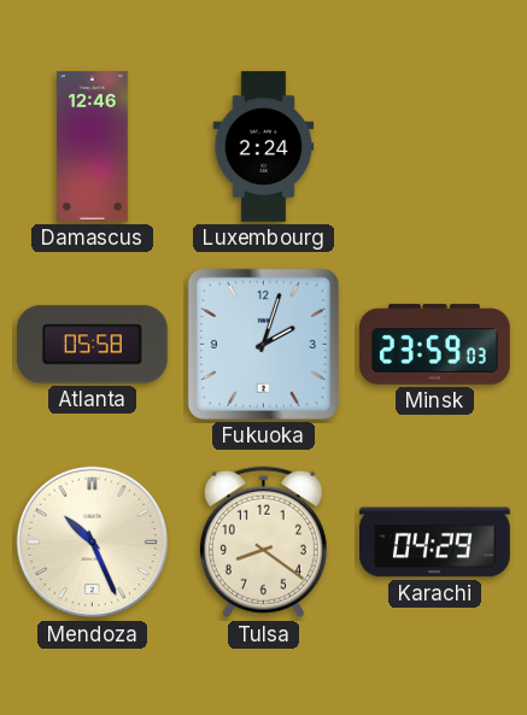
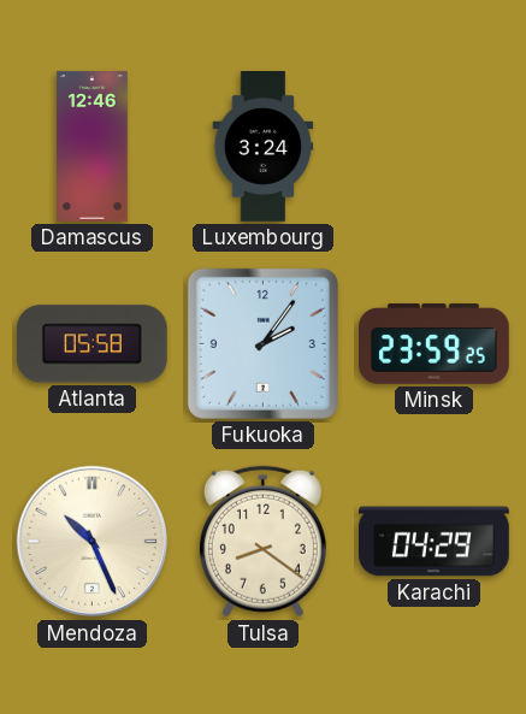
Luxembourg: 2:24 -> 3:24 (264, 147)
Fukuoka: 2:03 -> 2:06 (262, 343)
Minsk: 23:59:03 -> 23:59:25 (435, 344)
